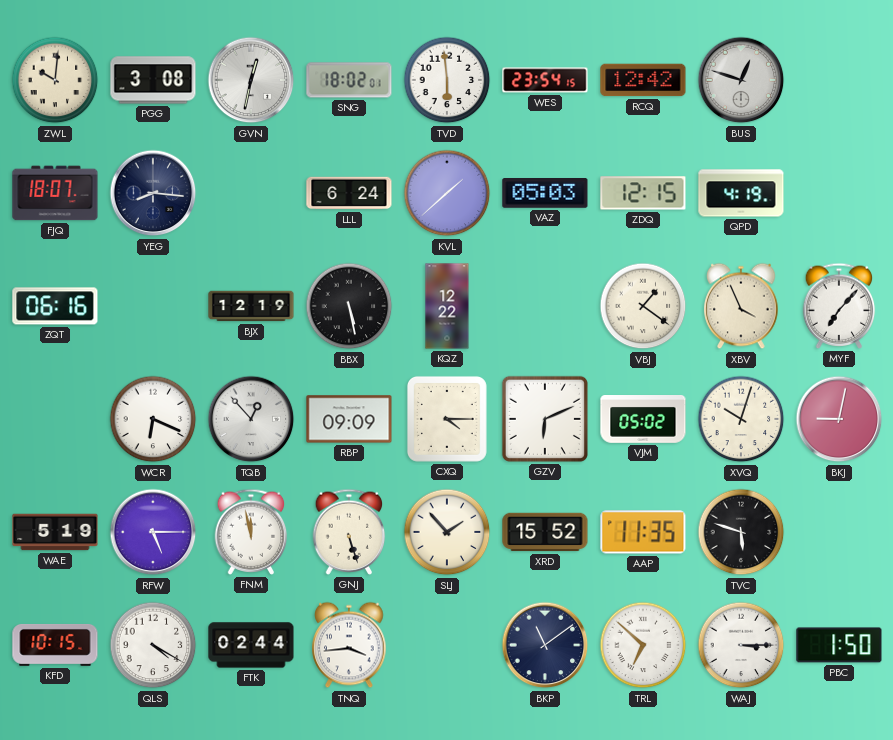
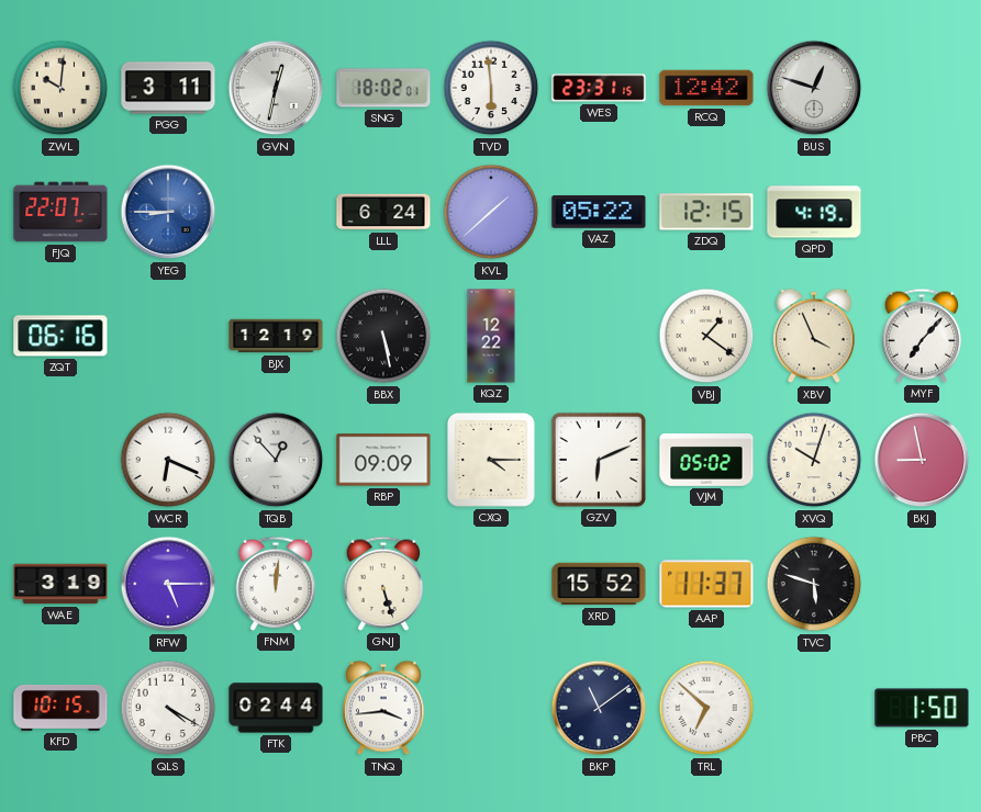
PGG: 3:08 -> 3:11 (168, 88)
WES: 23:54 -> 23:31 (599, 88)
FJQ: 18:07 -> 22:07 (60, 212)
YEG: 8:16 -> 8:45 (168, 212)
YEG dial: navy -> blue (168, 212)
VAZ: 05:03 -> 05:22 (599, 213)
BKJ: 9:02 -> 8:58 (922, 460)
WAE: 5:19 -> 3:19 (60, 584)
FNM: 11:58 -> 12:01 (276, 584)
SLJ: 1:53 -> none (447, 532)
AAP: 11:35 -> 11:37 (706, 584)
WAJ: 3:15 -> none (741, 645)
